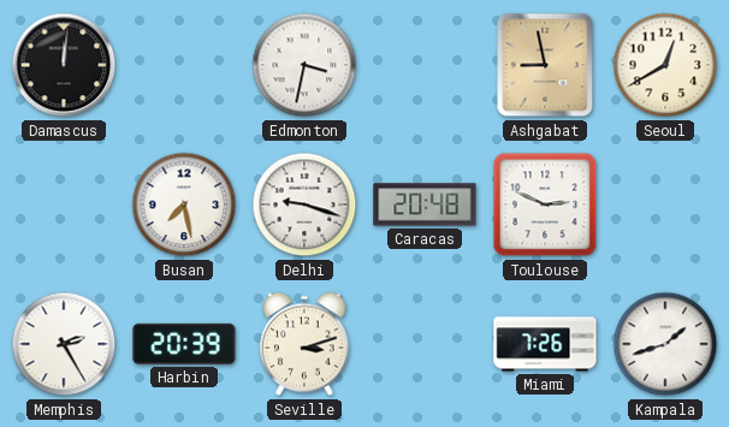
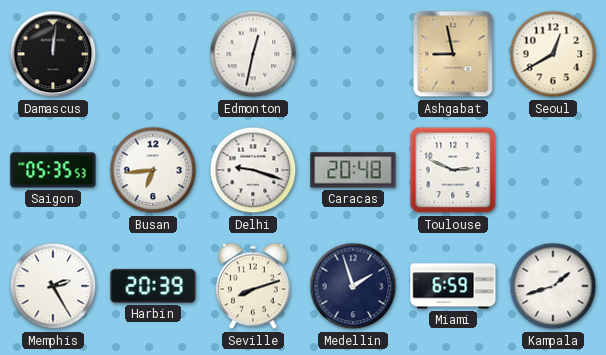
Edmonton: 3:32 -> 12:32 (253, 54)
Saigon: none -> 05:35 (53, 170)
Busan: 7:28 -> 6:44 (153, 170)
Seville: 3:12 -> 8:12 (254, 286)
Medellin: none -> 1:57 (353, 286)
Miami: 7:26 -> 6:59 (453, 286)
